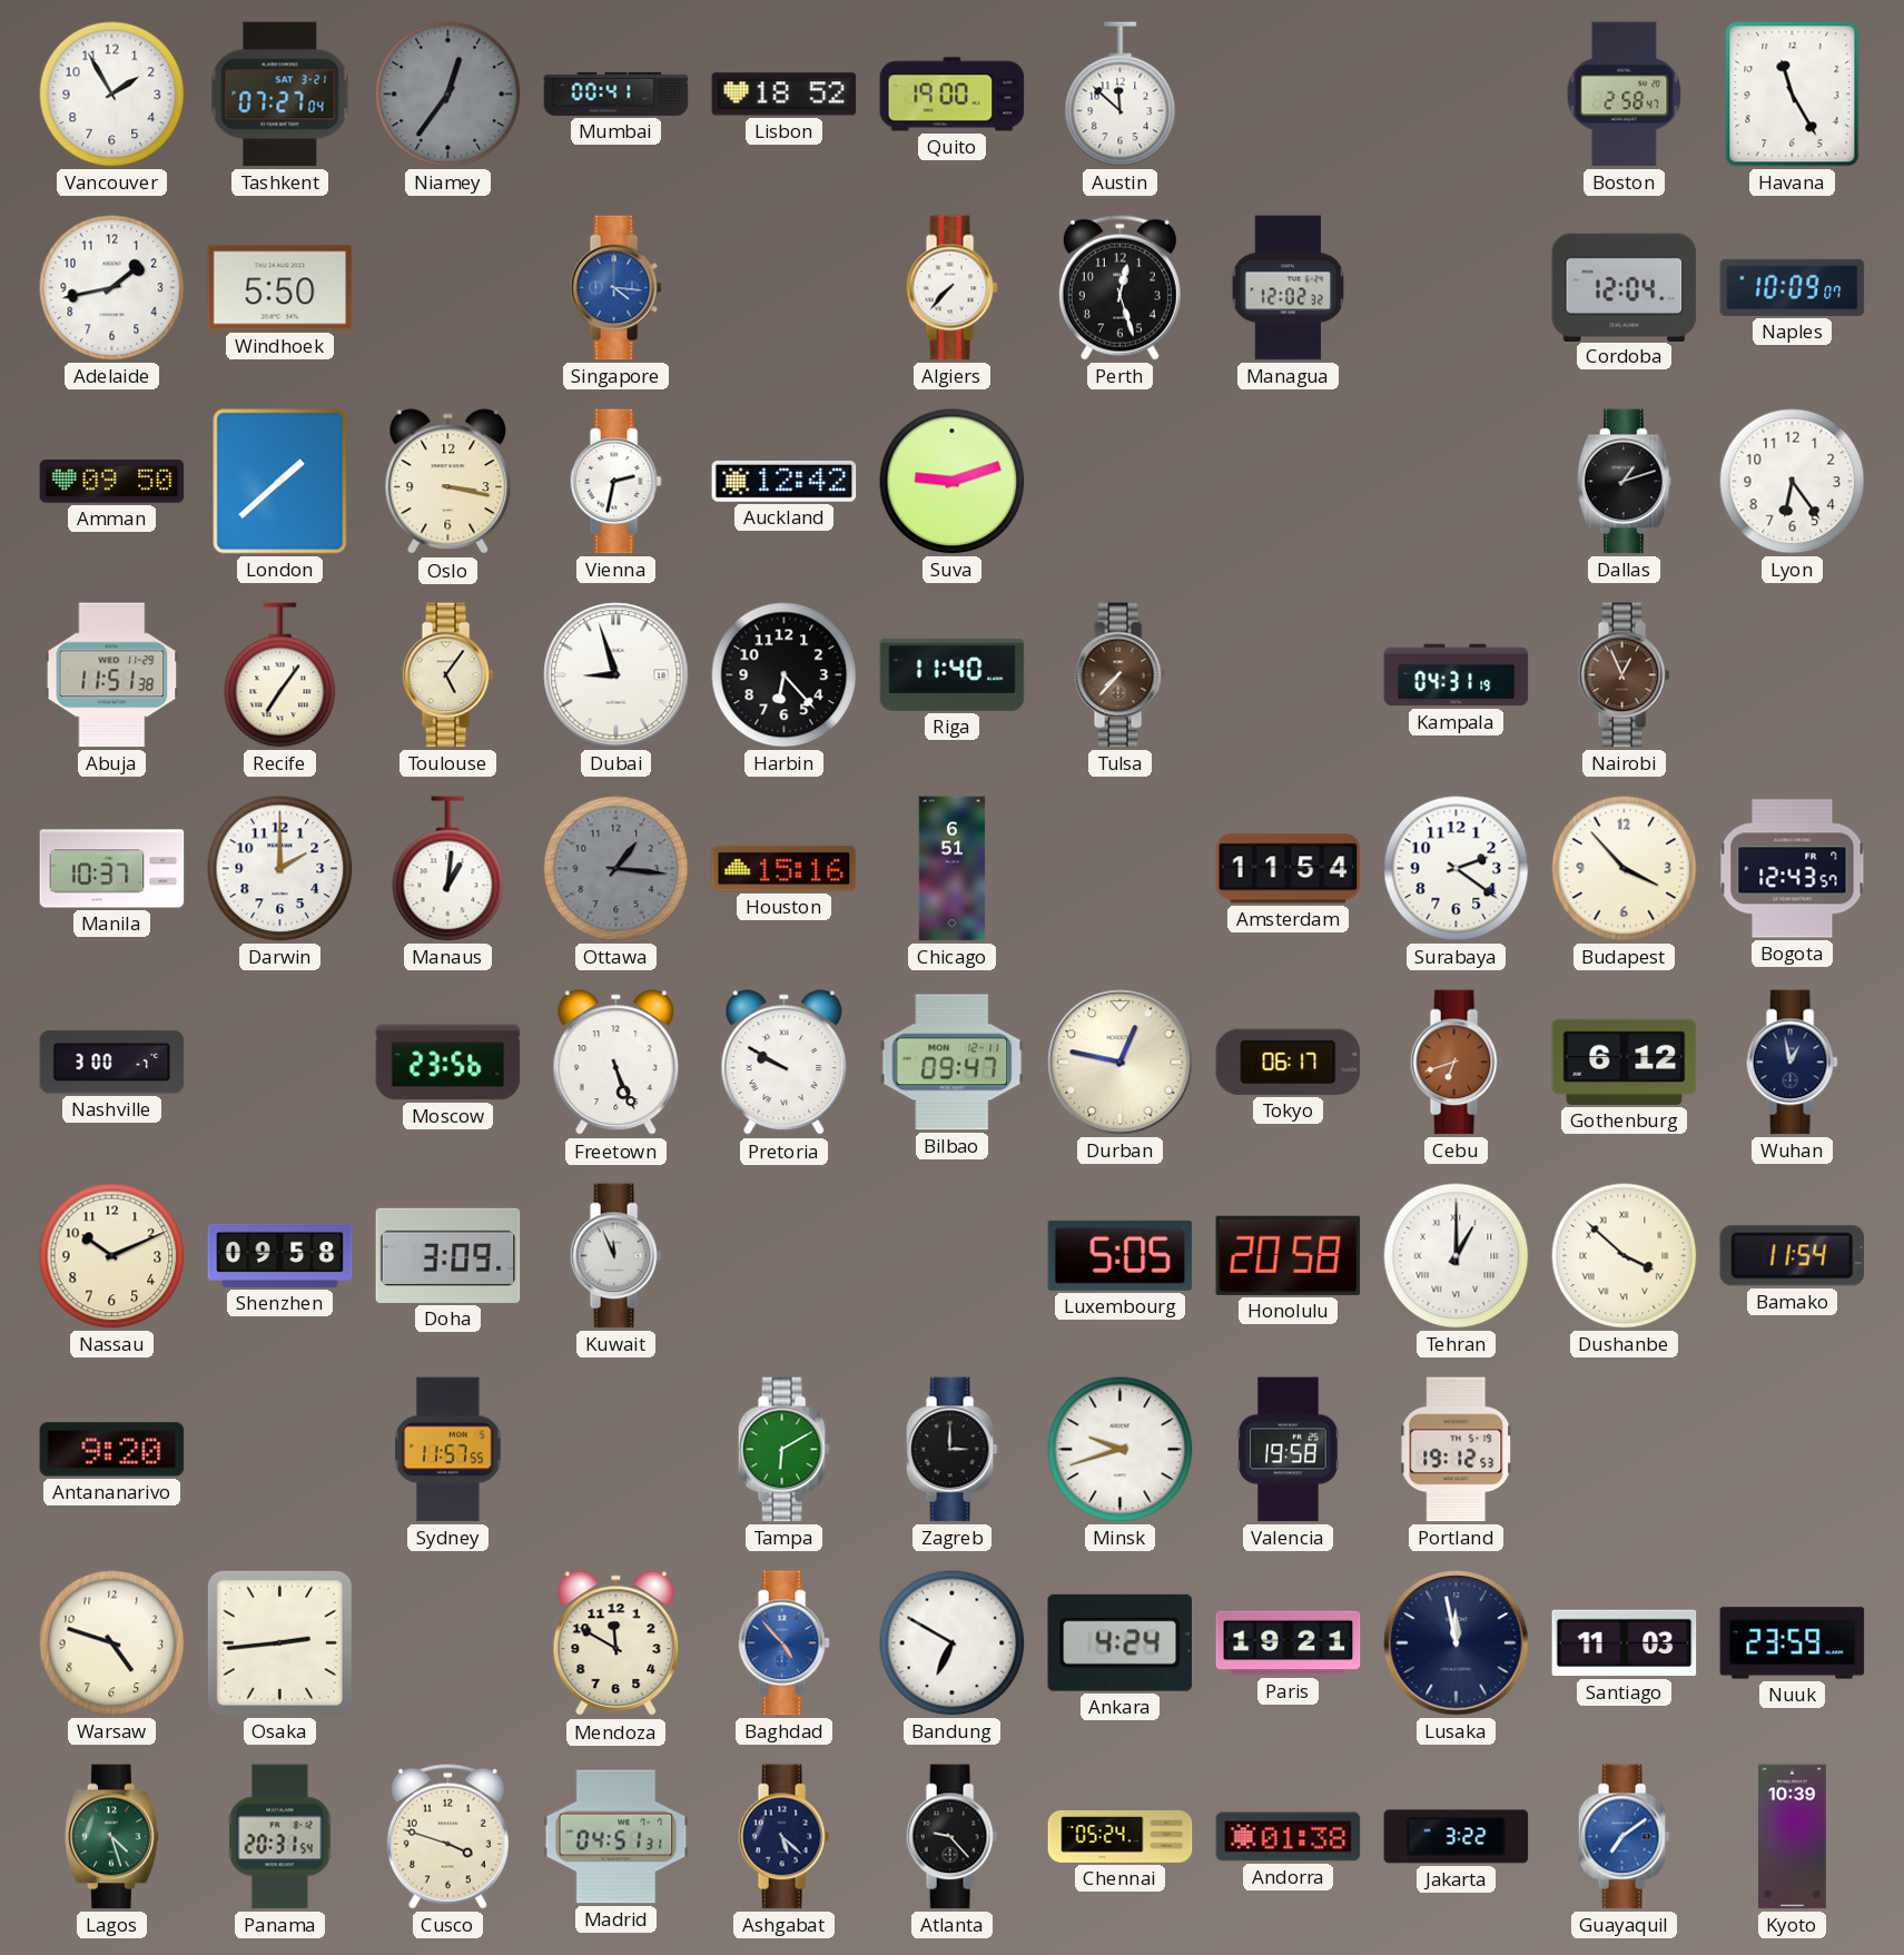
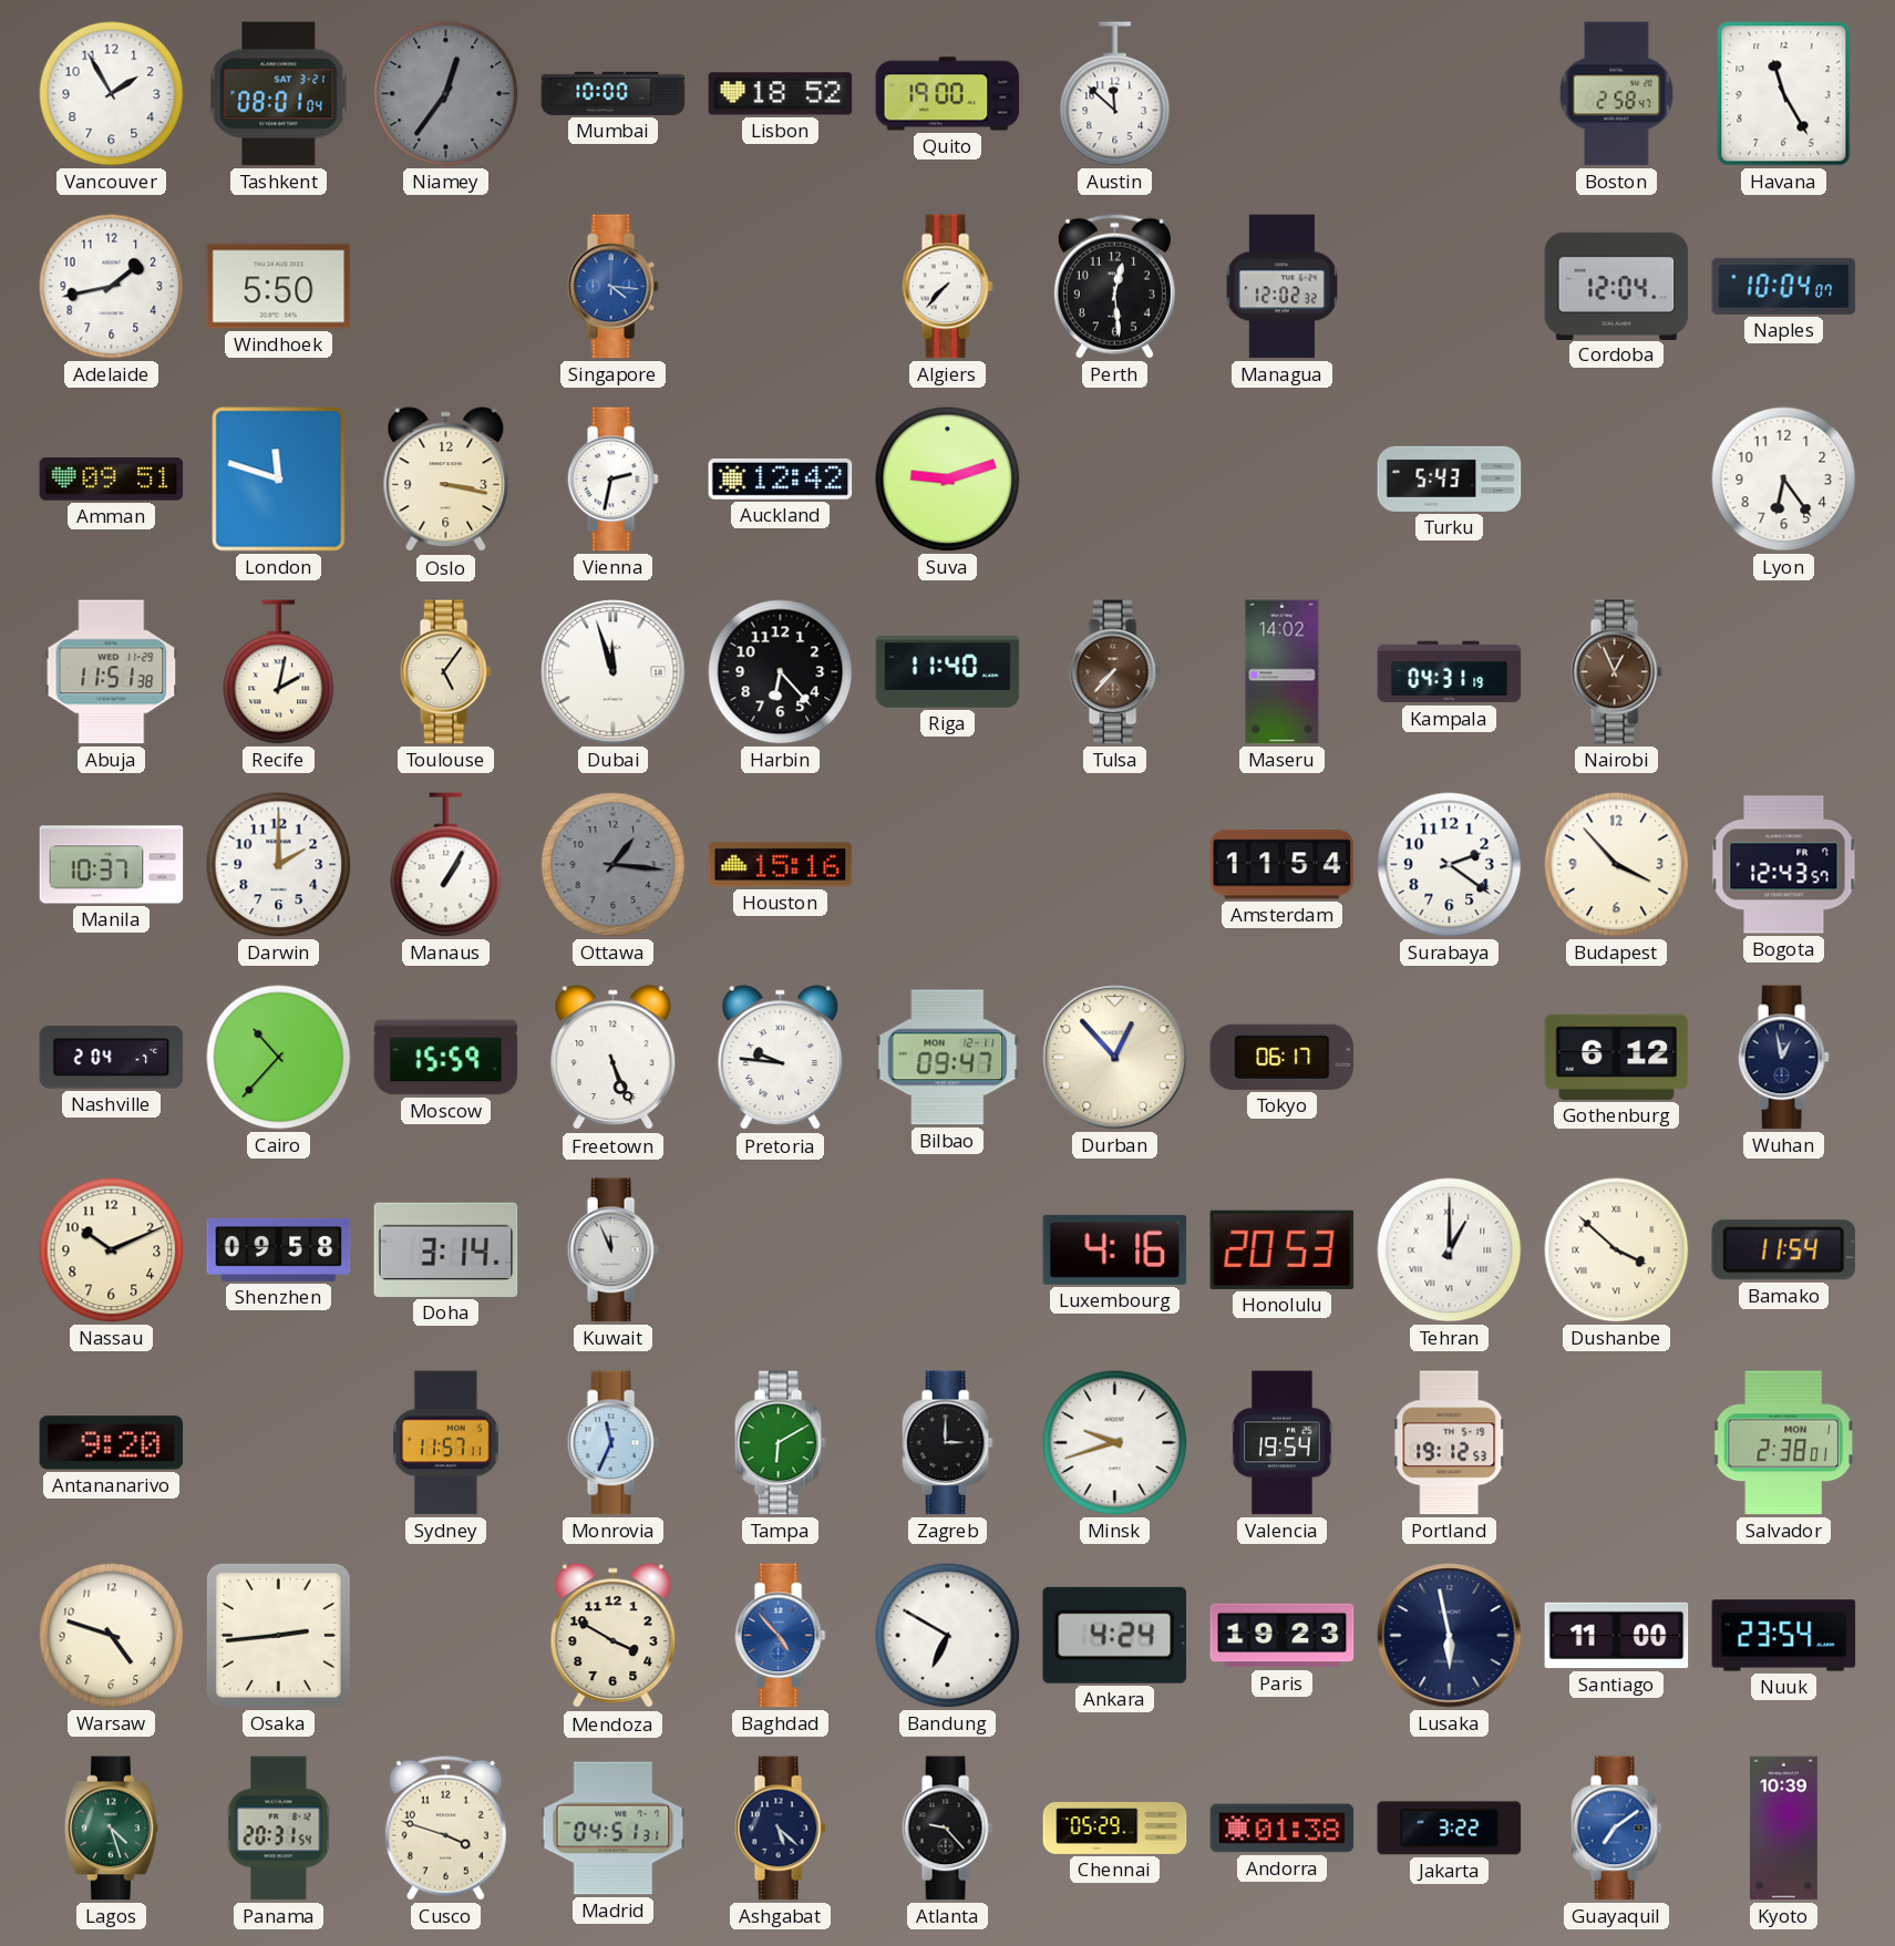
Tashkent: 07:27 -> 08:01 (279, 94)
Mumbai: 00:41 -> 10:00 (614, 93)
Perth: 12:27 -> 12:29 (1114, 286)
Naples: 10:09 -> 10:04 (1784, 286)
Amman: 09:50 -> 09:51 (112, 480)
London: 1:38 -> 11:48 (279, 480)
Turku: none -> 5:43 (1450, 478)
Dallas: 1:12 -> none (1625, 482)
Recife: 7:06 -> 2:02 (279, 672)
Dubai: 8:57 -> 11:57 (614, 672)
Maseru: none -> 14:02 (1283, 672)
Manaus: 1:01 -> 1:05 (446, 865)
Chicago: 6:51 -> none (953, 869)
Nashville: 3:00 -> 2:04 (112, 1058)
Cairo: none -> 10:37 (279, 1058)
Moscow: 23:56 -> 15:59 (446, 1058)
Pretoria: 9:50 -> 9:46 (781, 1058)
Durban: 12:47 -> 12:53 (1115, 1058)
Cebu: 6:42 -> none (1456, 1063)
Doha: 3:09 -> 3:14 (446, 1249)
Luxembourg: 5:05 -> 4:16 (1115, 1249)
Honolulu: 20:58 -> 20:53 (1283, 1249)
Sydney: 11:57:55 -> 11:57:11 (446, 1443)
Monrovia: none -> 11:34 (612, 1443)
Valencia: 19:58 -> 19:54 (1283, 1443)
Salvador: none -> 2:38 (1783, 1443)
Mendoza: 11:50 -> 3:50 (614, 1636)
Paris: 19:21 -> 19:23 (1283, 1636)
Lusaka: 11:58 -> 5:58 (1450, 1636)
Santiago: 11:03 -> 11:00 (1617, 1636)
Nuuk: 23:59 -> 23:54 (1784, 1636)
Chennai: 05:24 -> 05:29 (1115, 1829)
